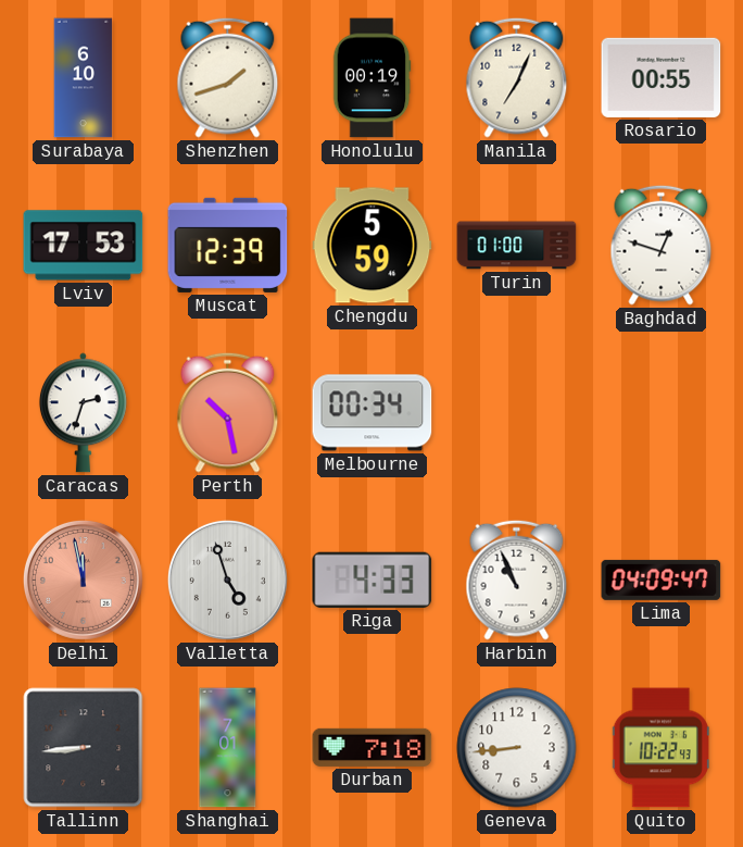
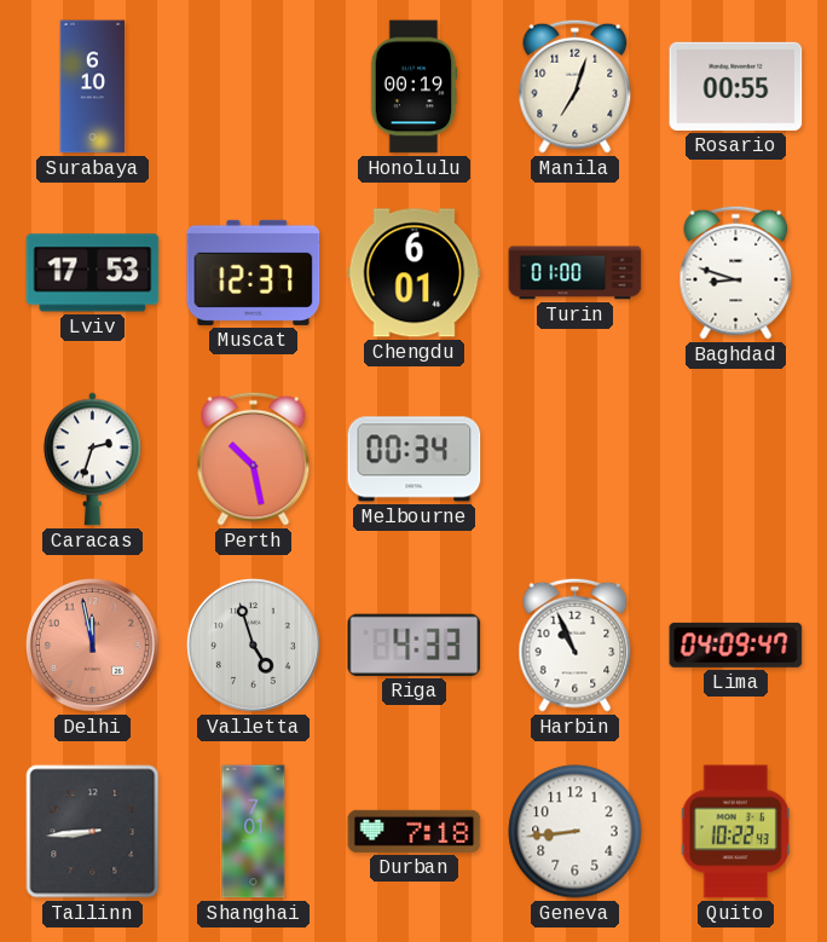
Shenzhen: 1:42 -> none (228, 77)
Manila: 7:04 -> 7:03 (576, 86)
Muscat: 12:39 -> 12:37 (254, 272)
Chengdu: 5:59 -> 6:01 (415, 273)
Baghdad: 12:48 -> 8:48 (736, 272)
